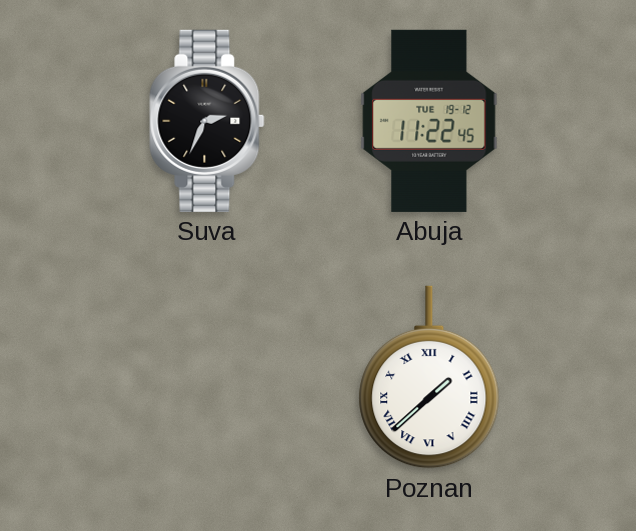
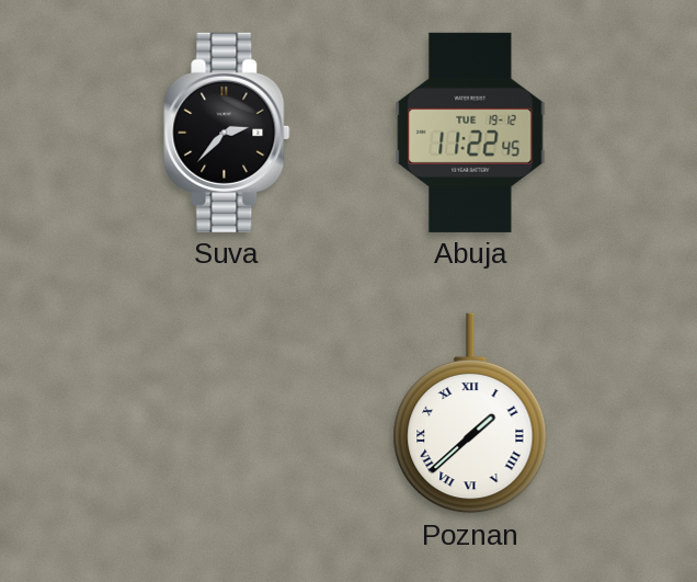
Suva: 2:34 -> 2:37 (227, 133)
